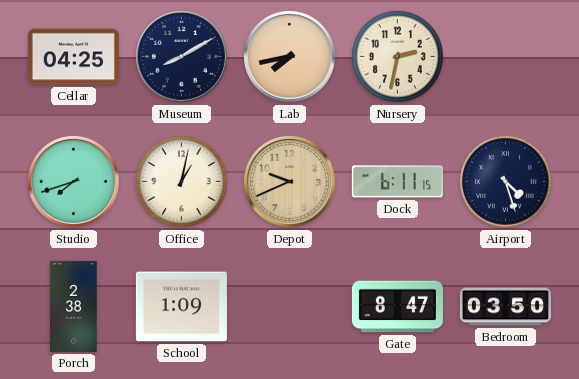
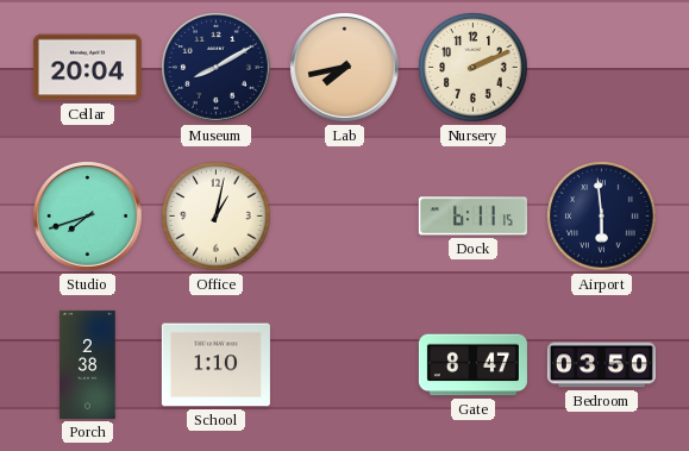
Cellar: 04:25 -> 20:04 (87, 68)
Nursery: 2:32 -> 2:11 (474, 68)
Depot: 9:41 -> none (290, 182)
Airport: 4:27 -> 5:59 (602, 217)
School: 1:09 -> 1:10 (215, 365)
